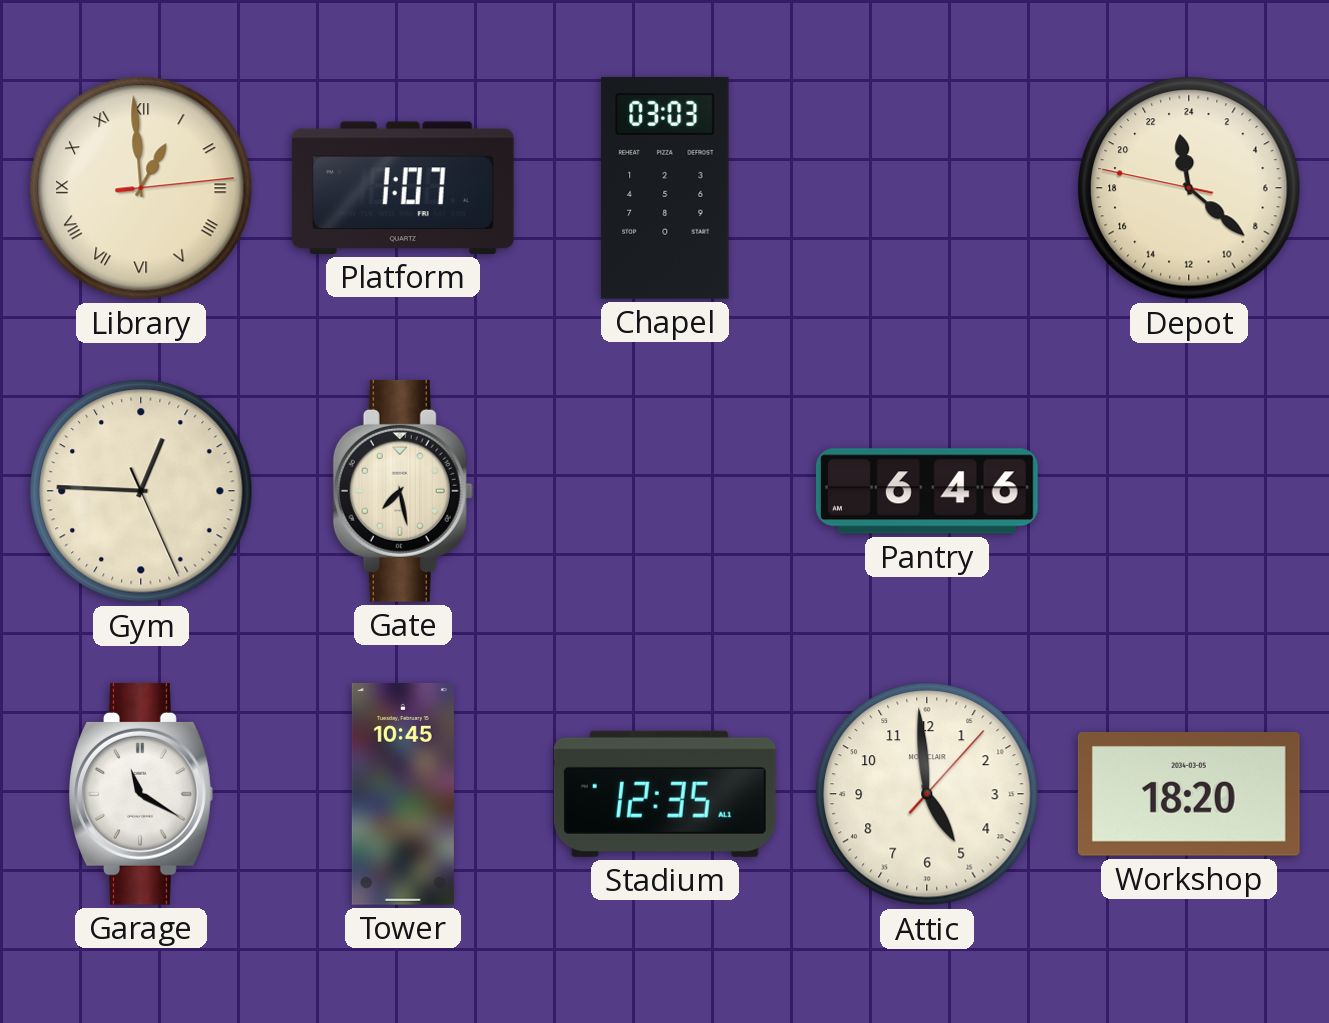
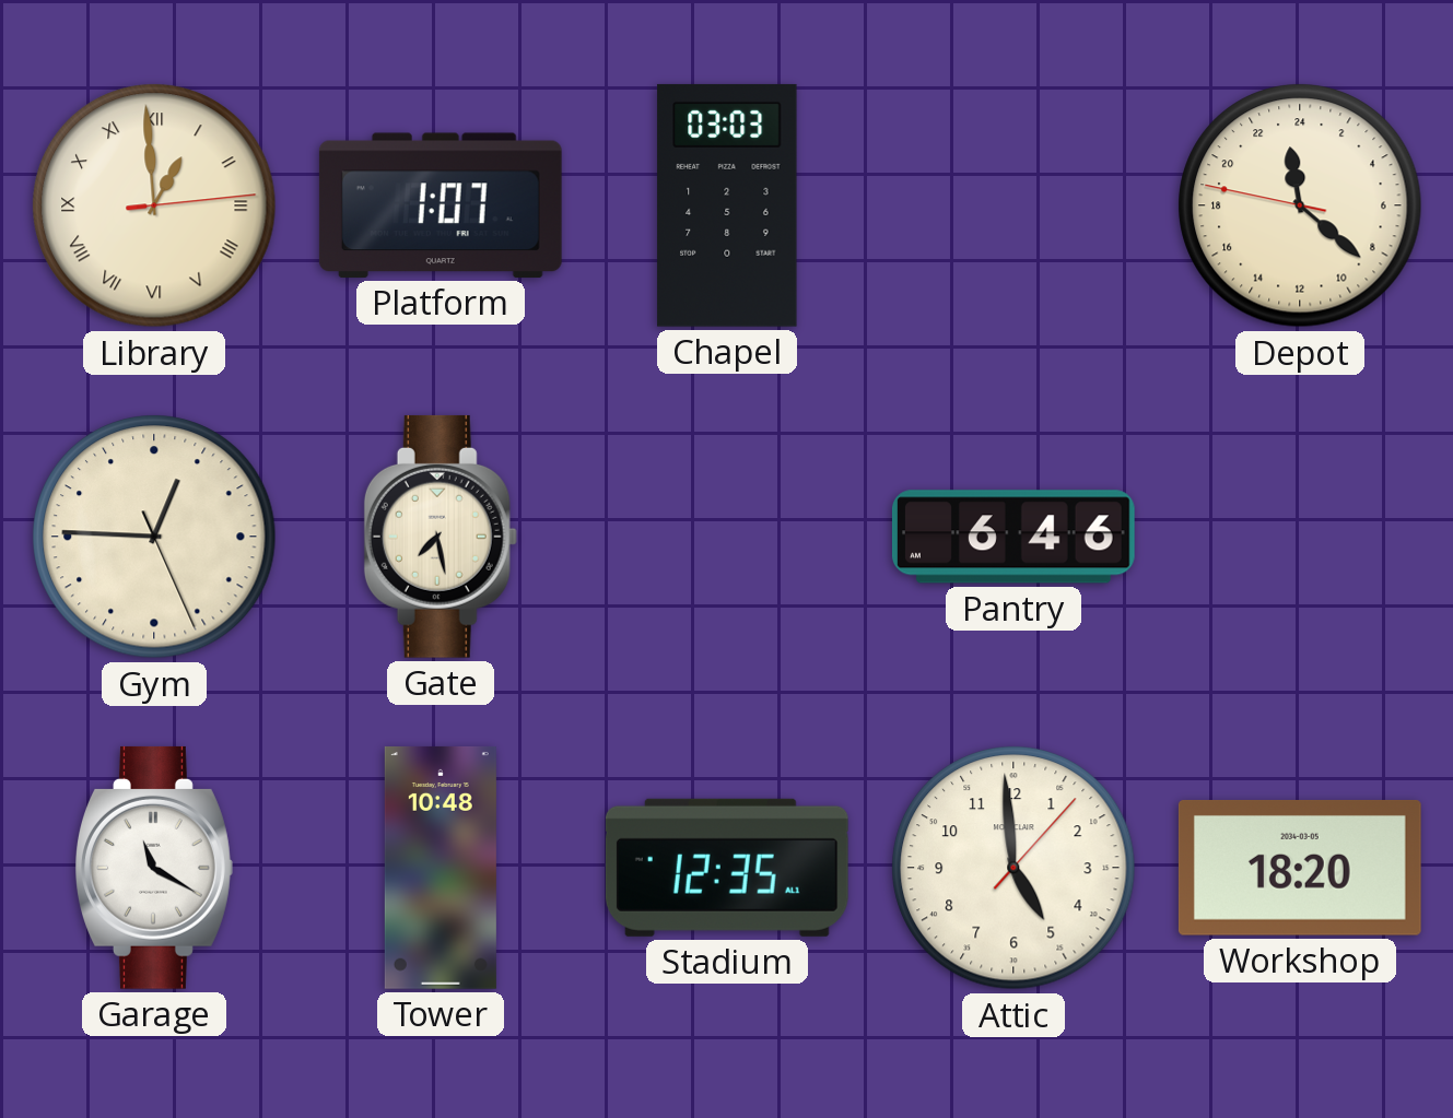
Tower: 10:45 -> 10:48 (441, 868)
